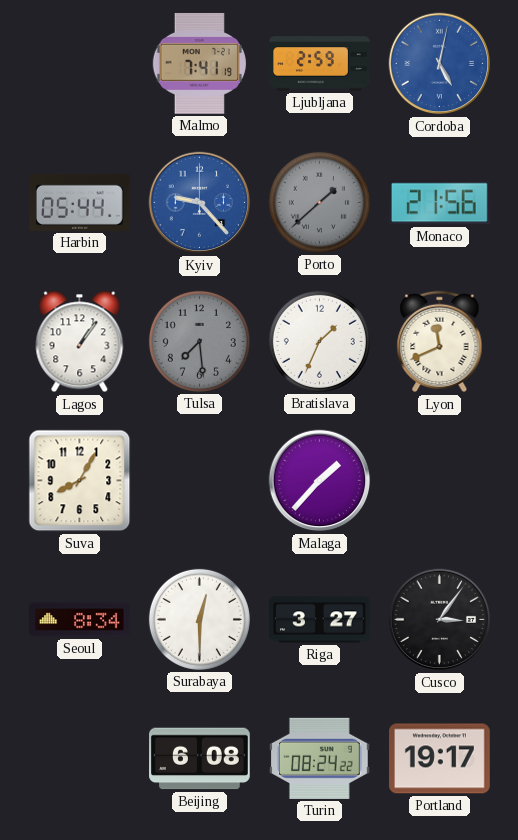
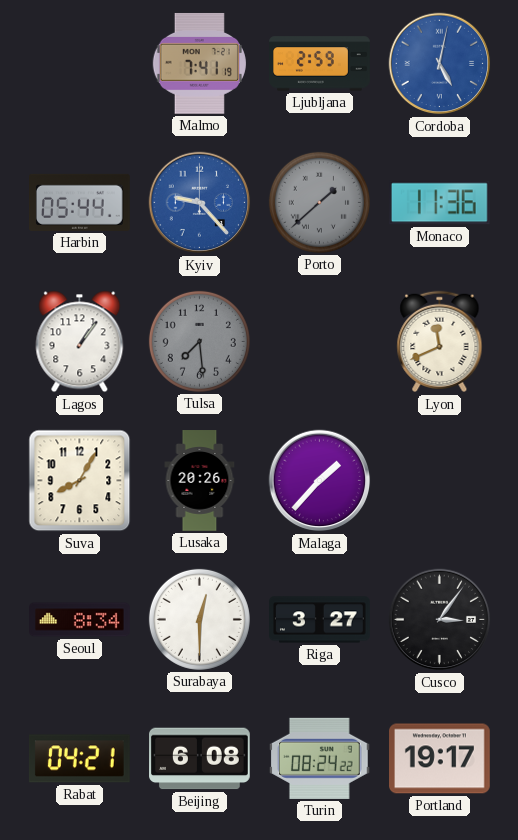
Monaco: 21:56 -> 11:36 (439, 203)
Bratislava: 1:34 -> none (319, 341)
Lusaka: none -> 20:26 (200, 481)
Rabat: none -> 04:21 (79, 759)
